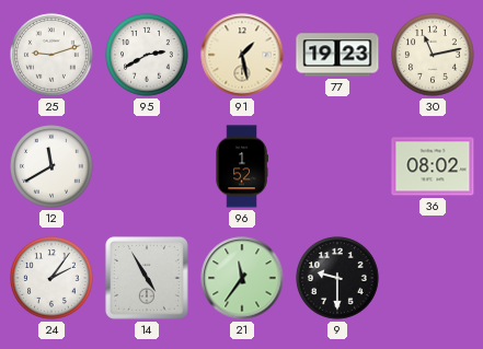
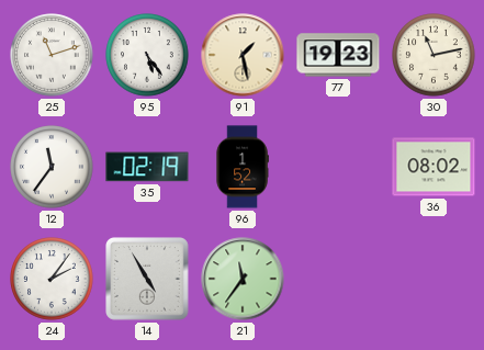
25: 9:12 -> 11:12 (52, 55)
95: 2:40 -> 5:24 (147, 55)
12: 11:40 -> 11:36 (52, 167)
35: none -> 02:19 (147, 167)
9: 9:30 -> none (337, 278)
